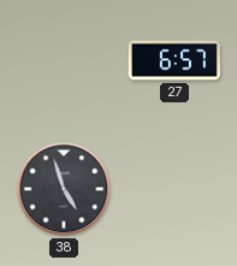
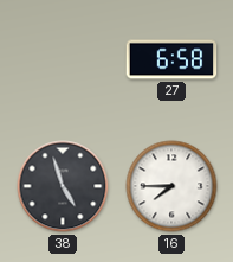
27: 6:57 -> 6:58 (171, 59)
16: none -> 7:45 (171, 186)
